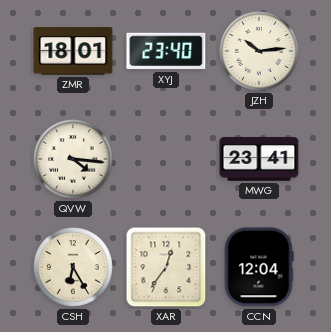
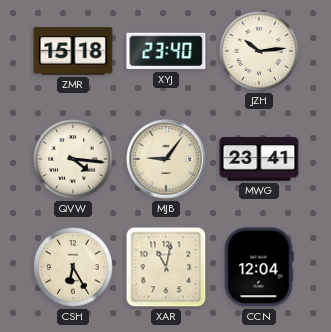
ZMR: 18:01 -> 15:18 (73, 51)
MJB: none -> 9:06 (166, 159)
XAR: 12:36 -> 11:02 (166, 267)
